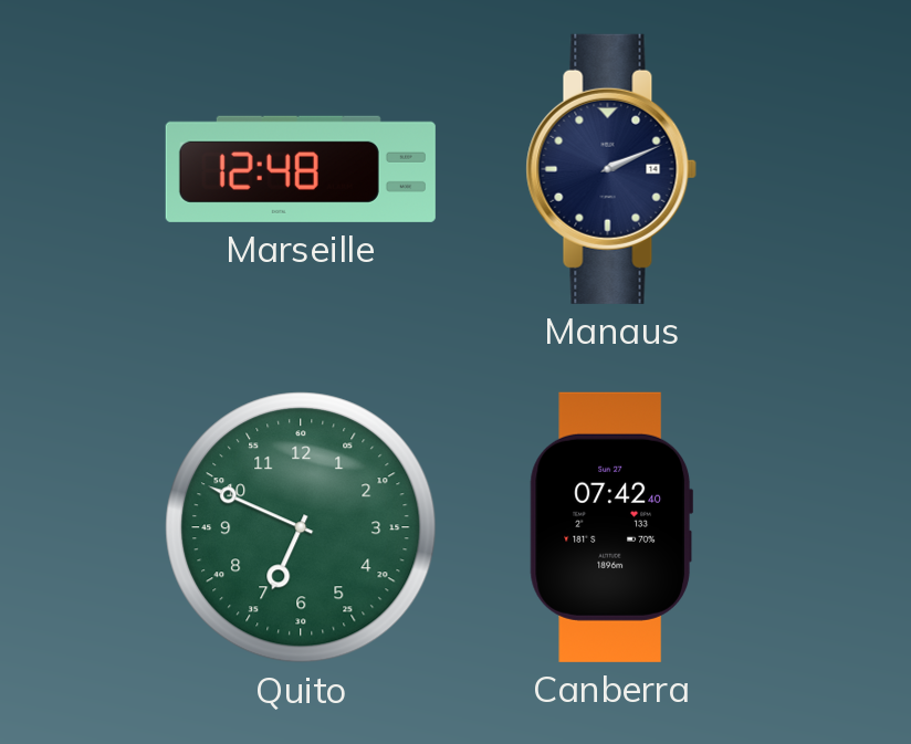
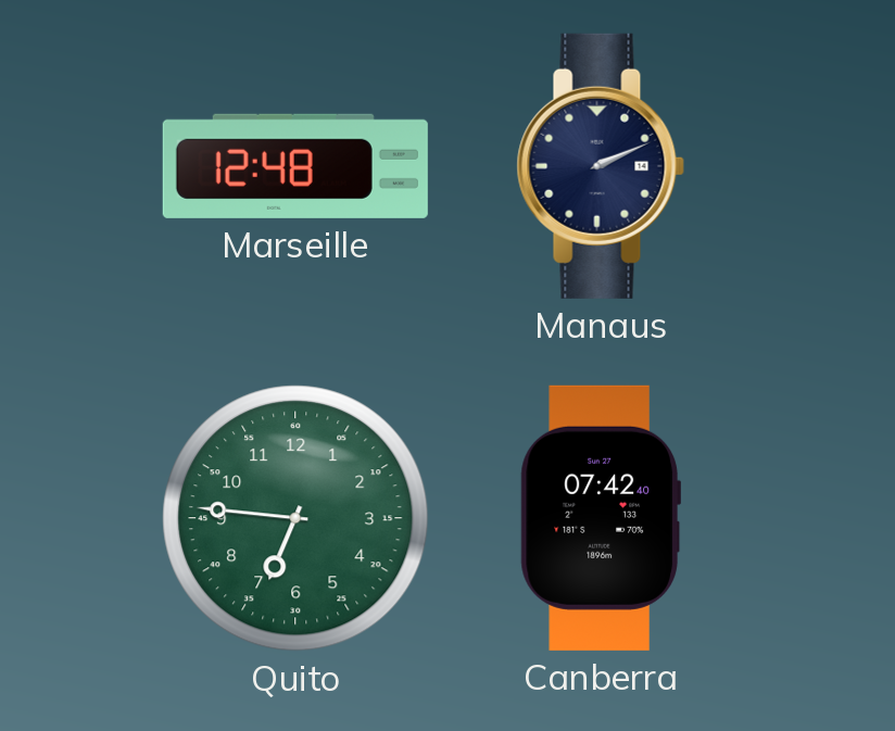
Quito: 6:49 -> 6:46 (295, 518)
